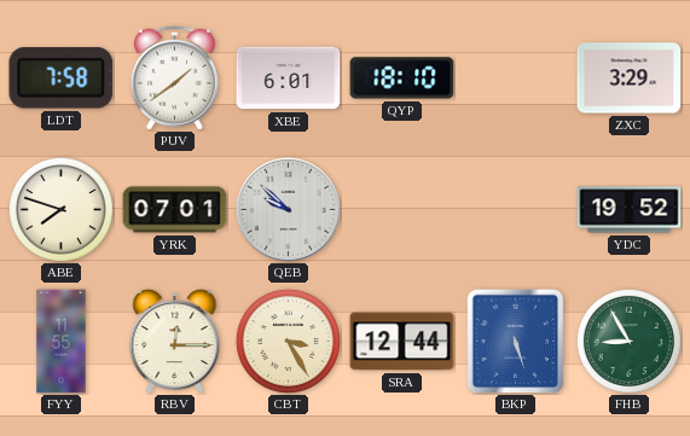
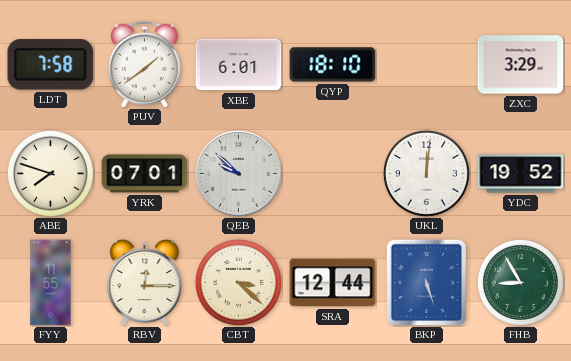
UKL: none -> 12:01 (426, 173)
CBT: 3:25 -> 3:22 (238, 282)
